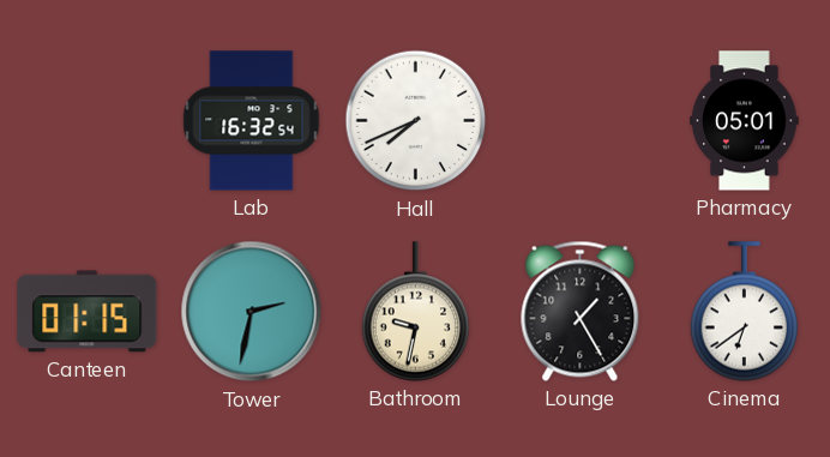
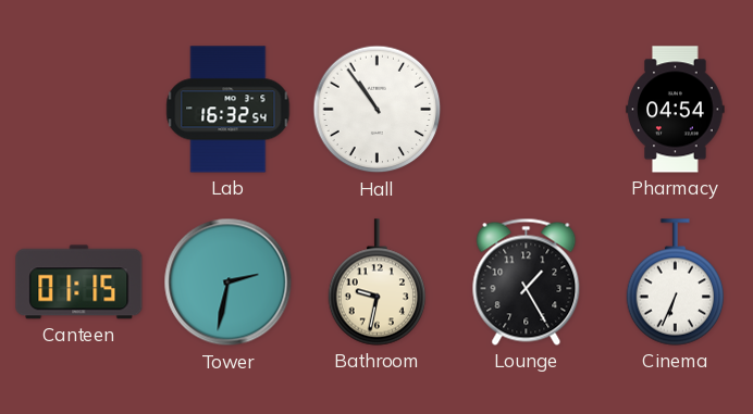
Hall: 7:41 -> 10:54 (378, 110)
Pharmacy: 05:01 -> 04:54 (676, 110)
Cinema: 6:39 -> 6:34 (676, 283)
